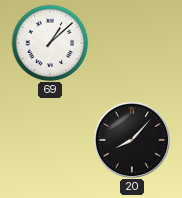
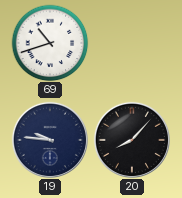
69: 1:08 -> 10:42 (50, 43)
19: none -> 9:46 (50, 140)
